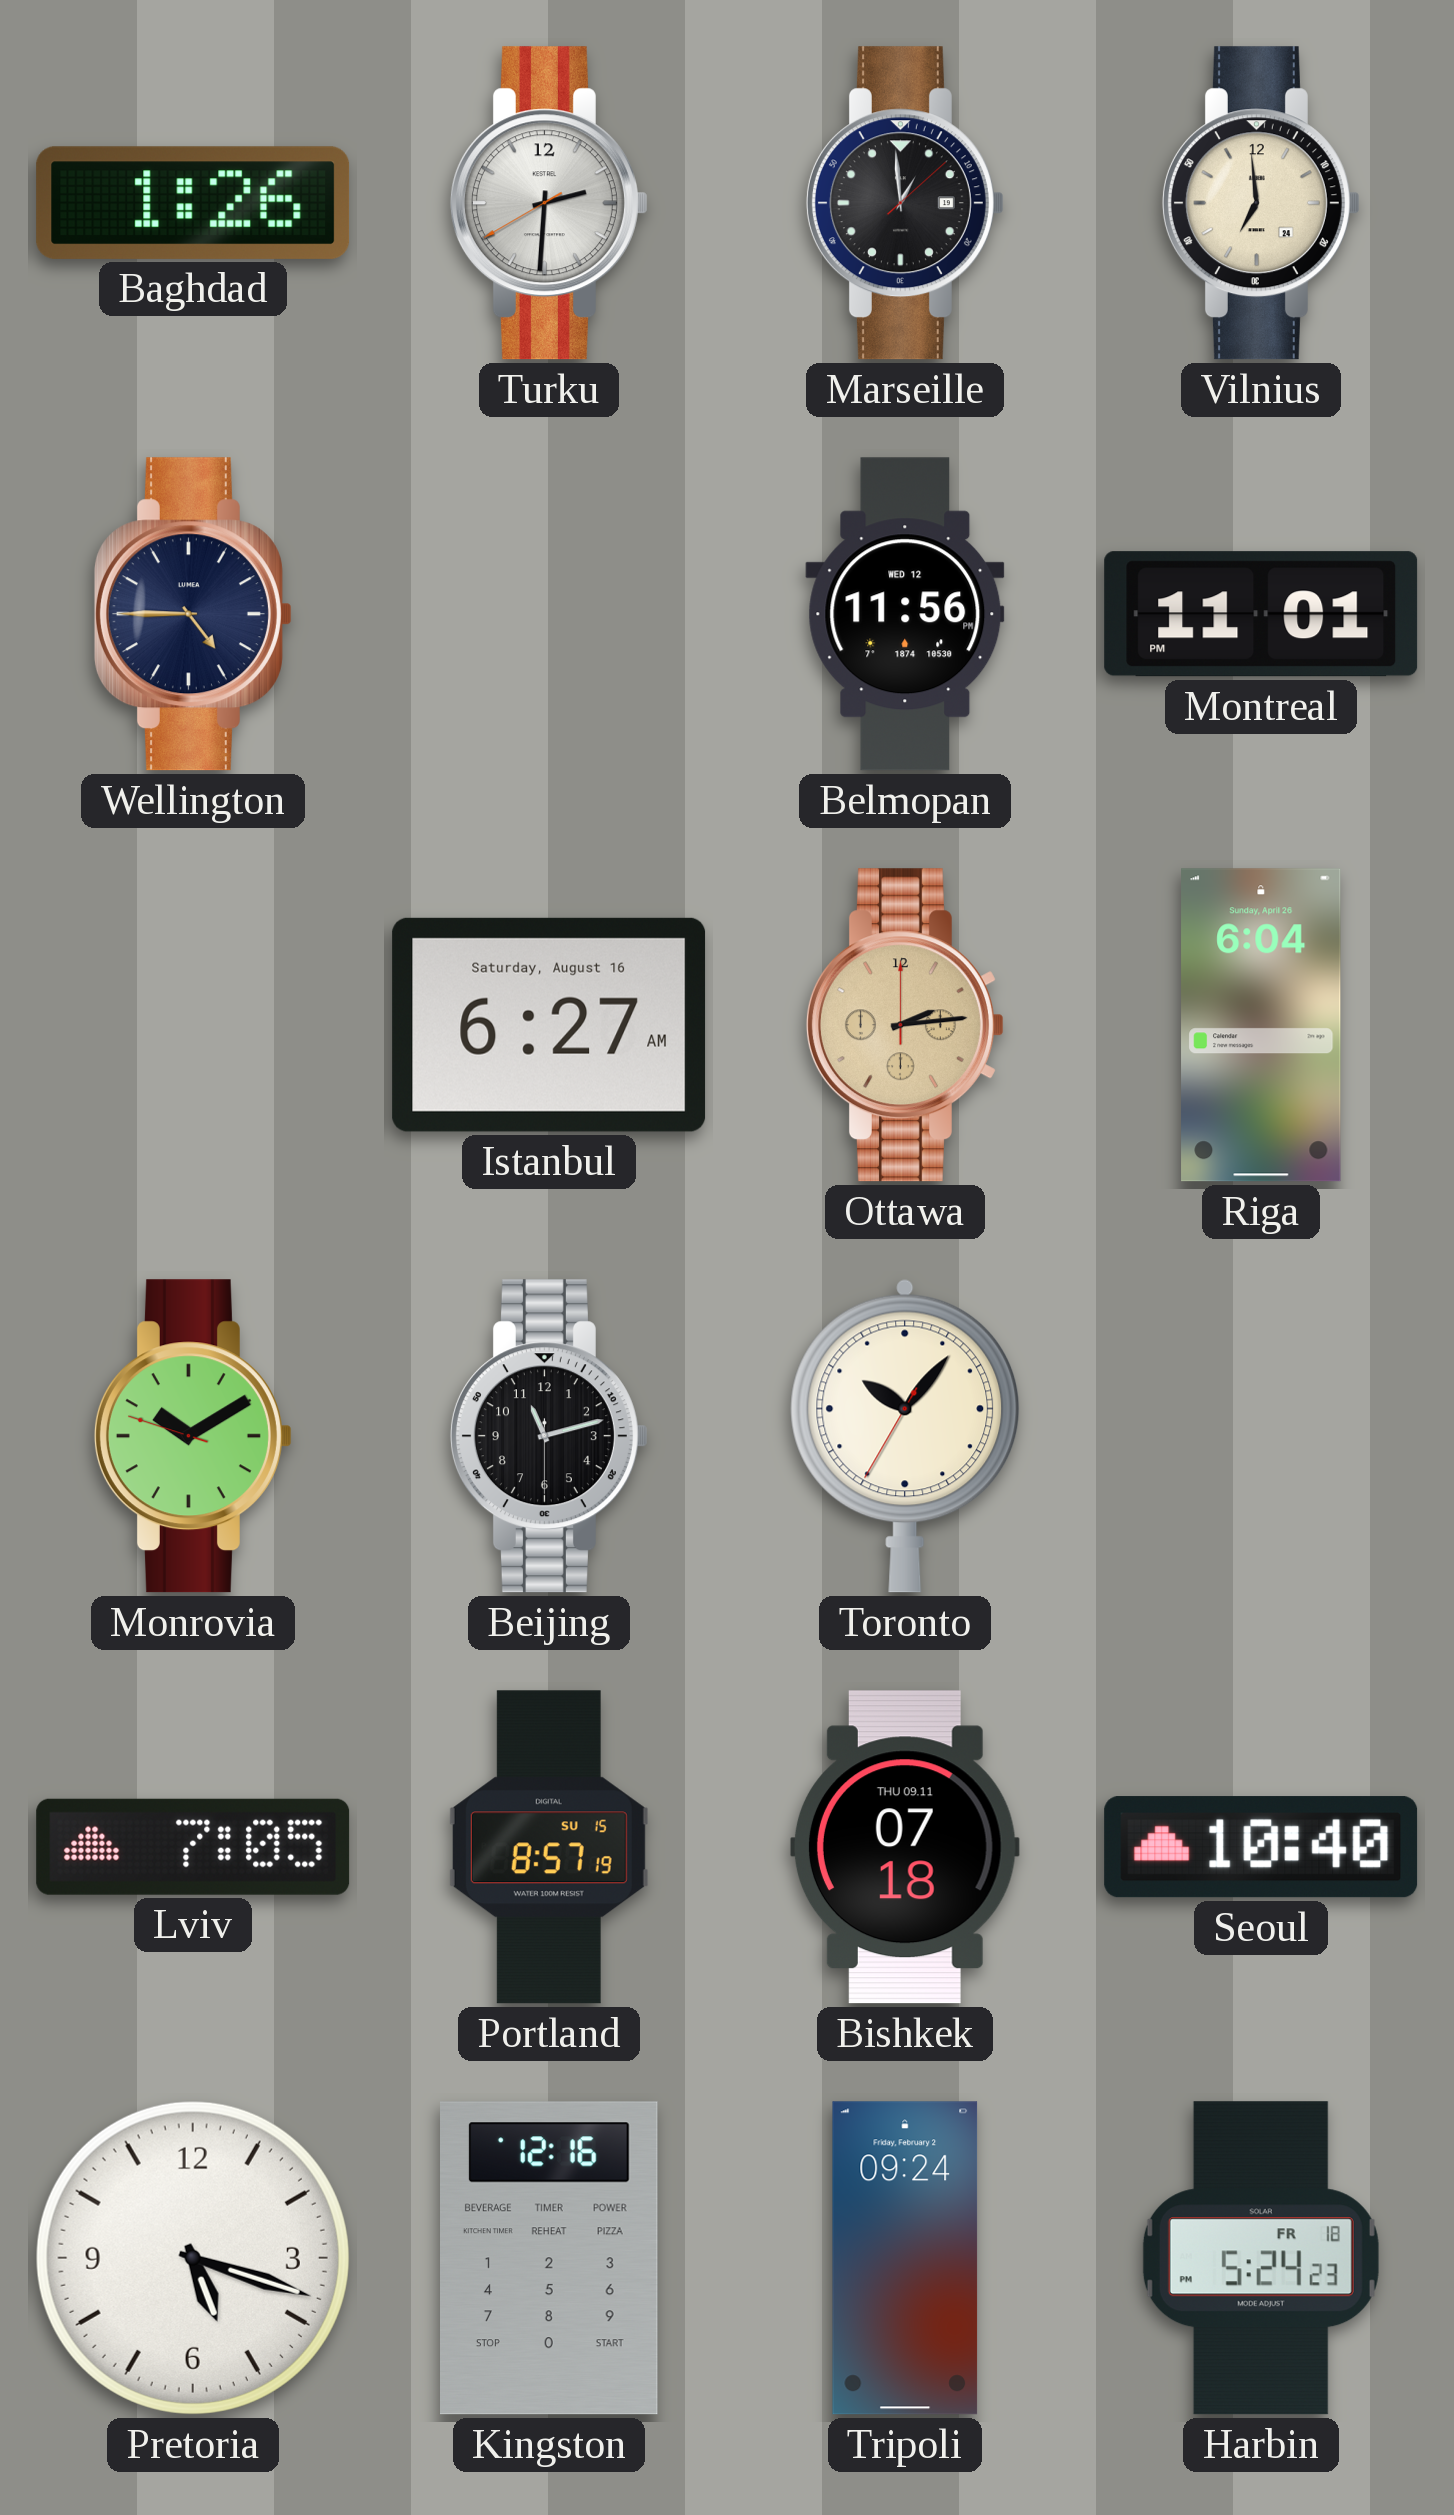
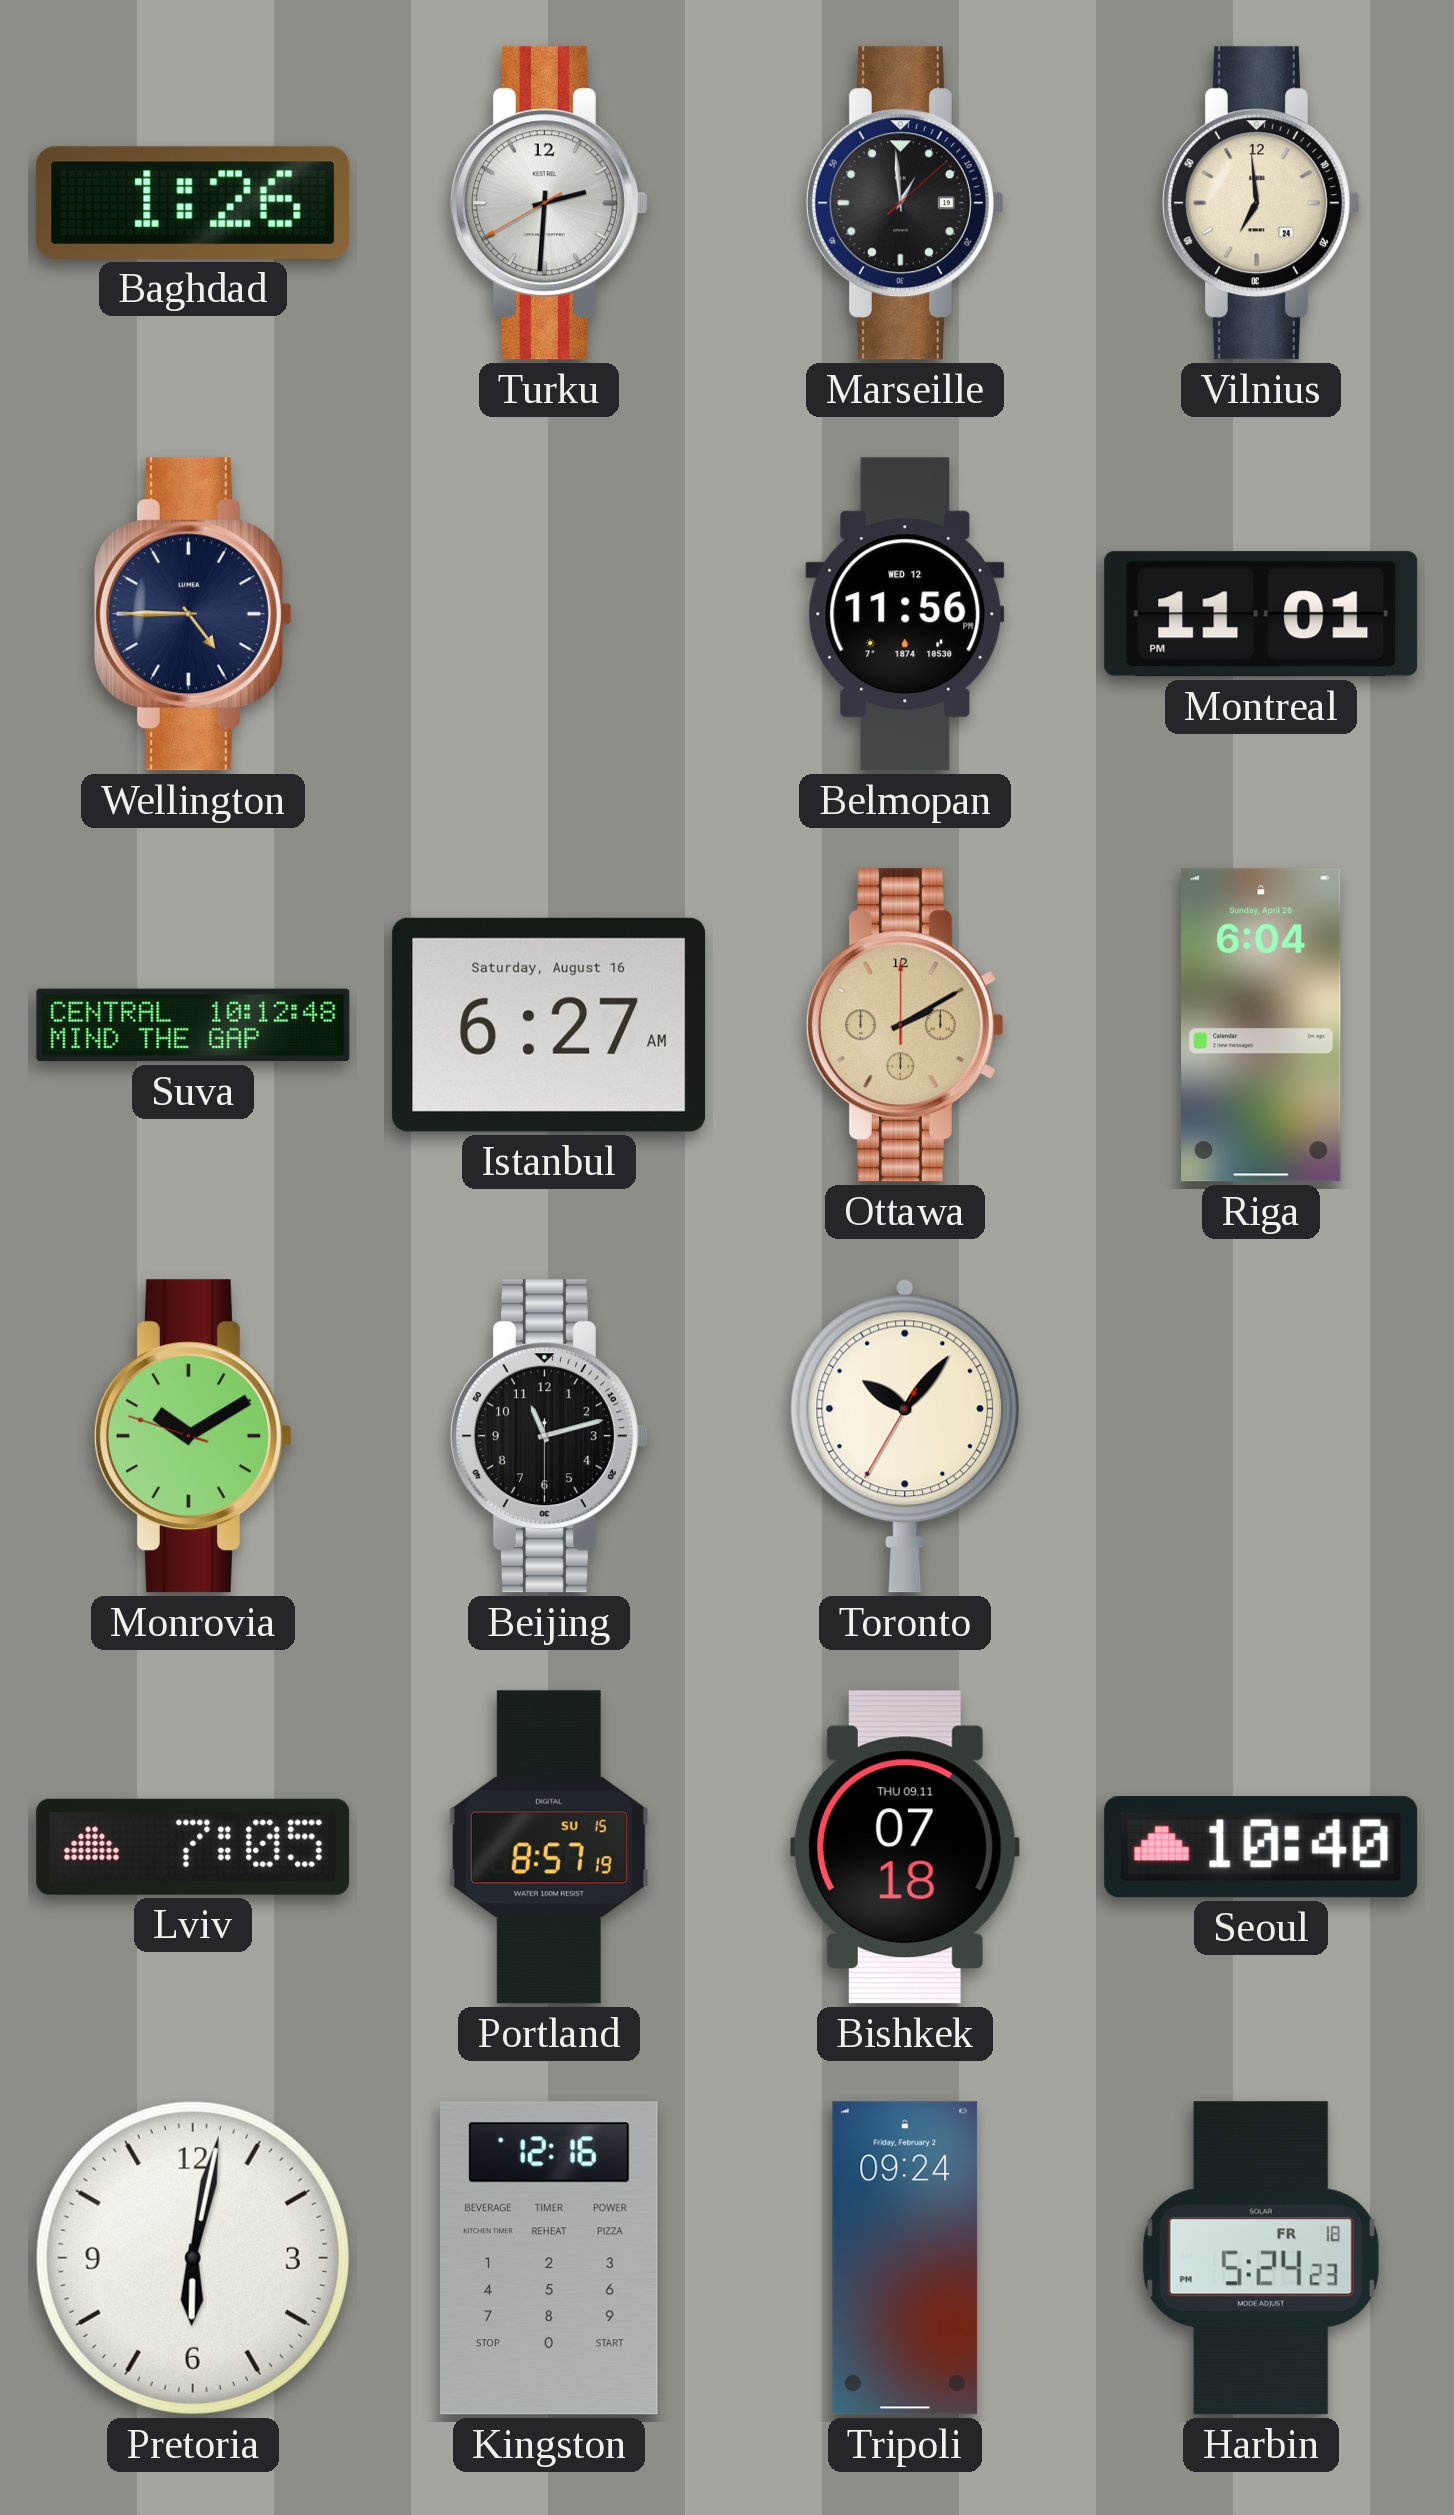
Suva: none -> 10:12 (193, 1025)
Ottawa: 2:14 -> 2:10 (905, 1025)
Pretoria: 5:18 -> 6:02 (193, 2258)
